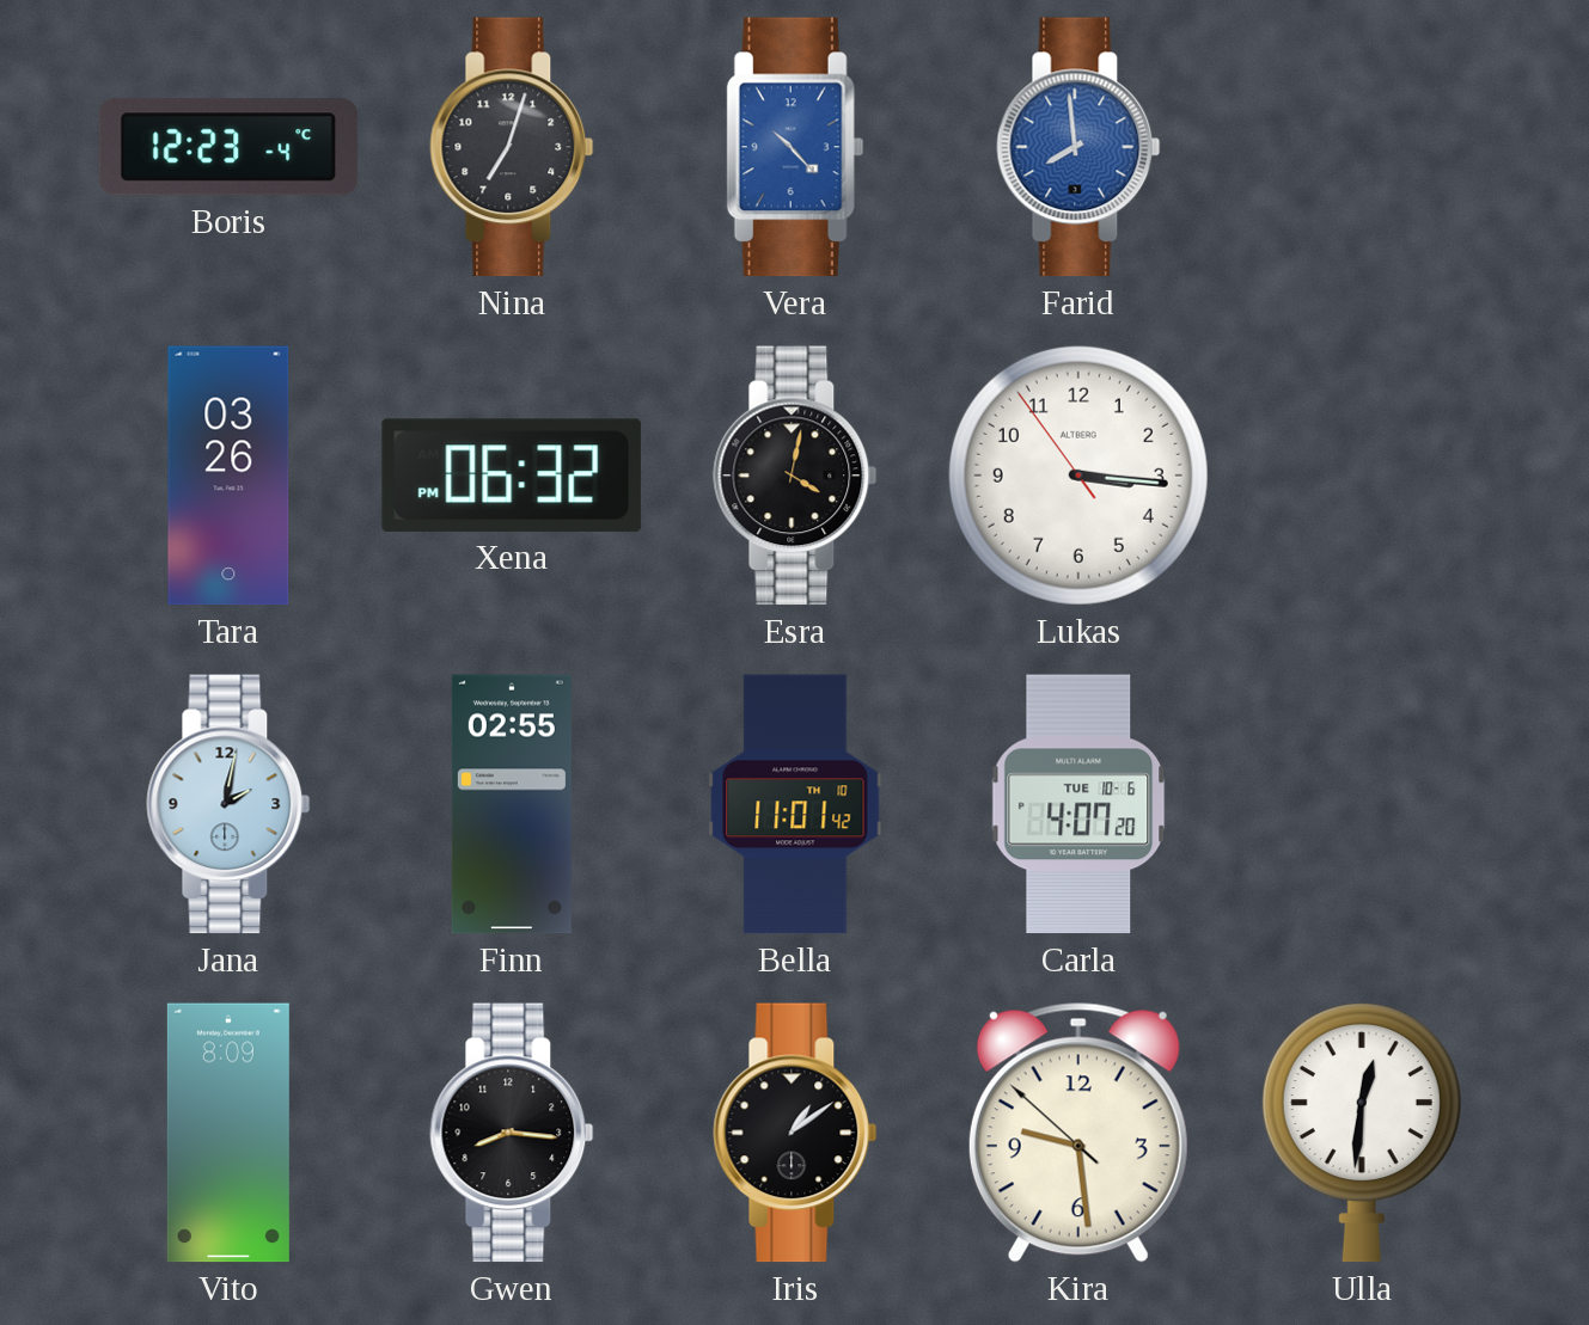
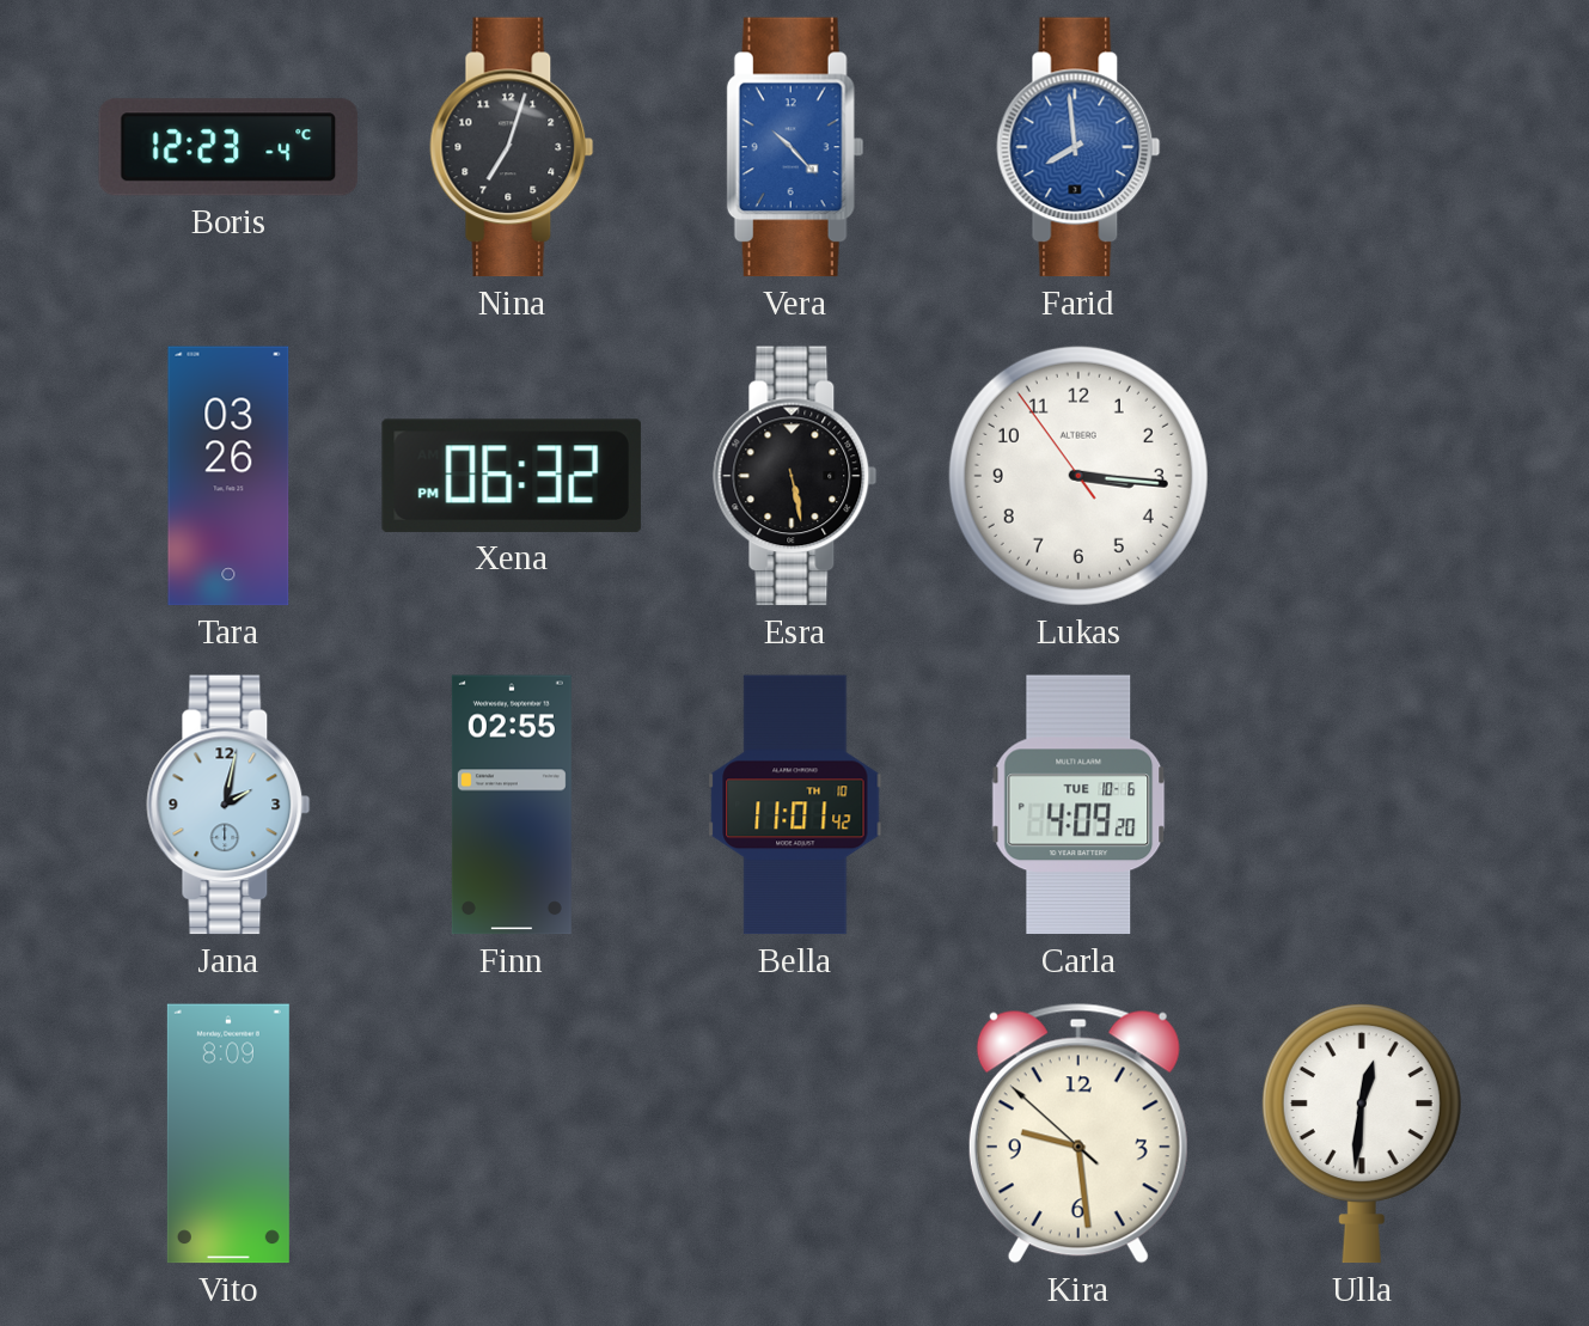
Esra: 4:02 -> 5:28 (795, 476)
Carla: 4:07 -> 4:09 (1078, 805)
Gwen: 8:16 -> none (512, 1133)
Iris: 1:09 -> none (795, 1133)
